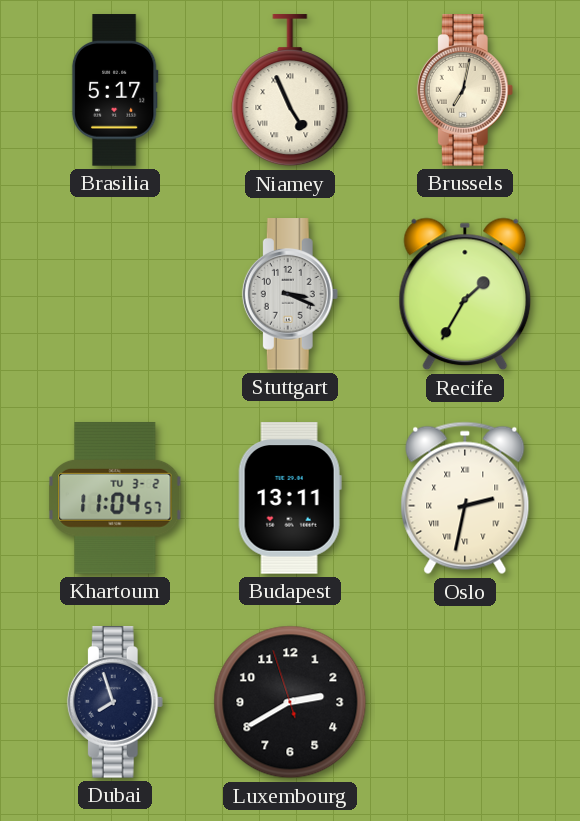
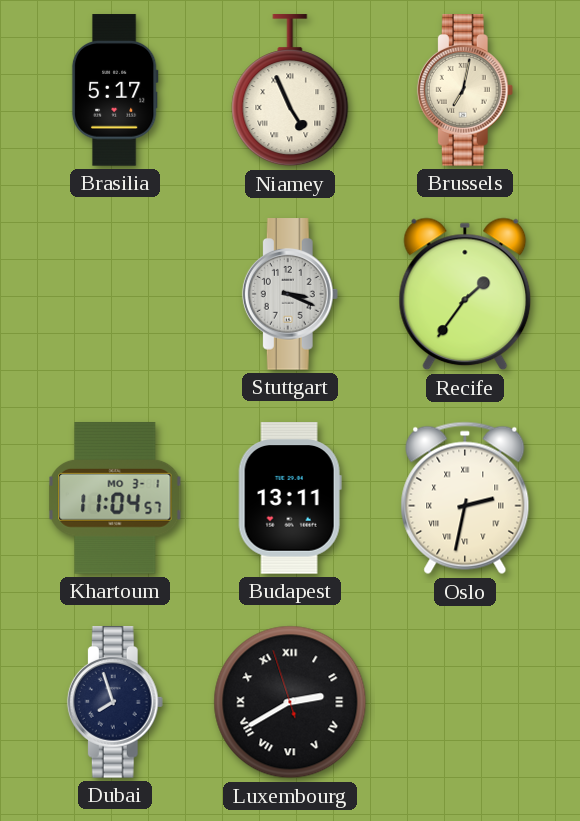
Recife: 1:35 -> 1:36 (465, 294)
Khartoum date: TU 3-2 -> MO 3-1 (115, 499)
Luxembourg numerals: Arabic -> Roman (290, 702)
